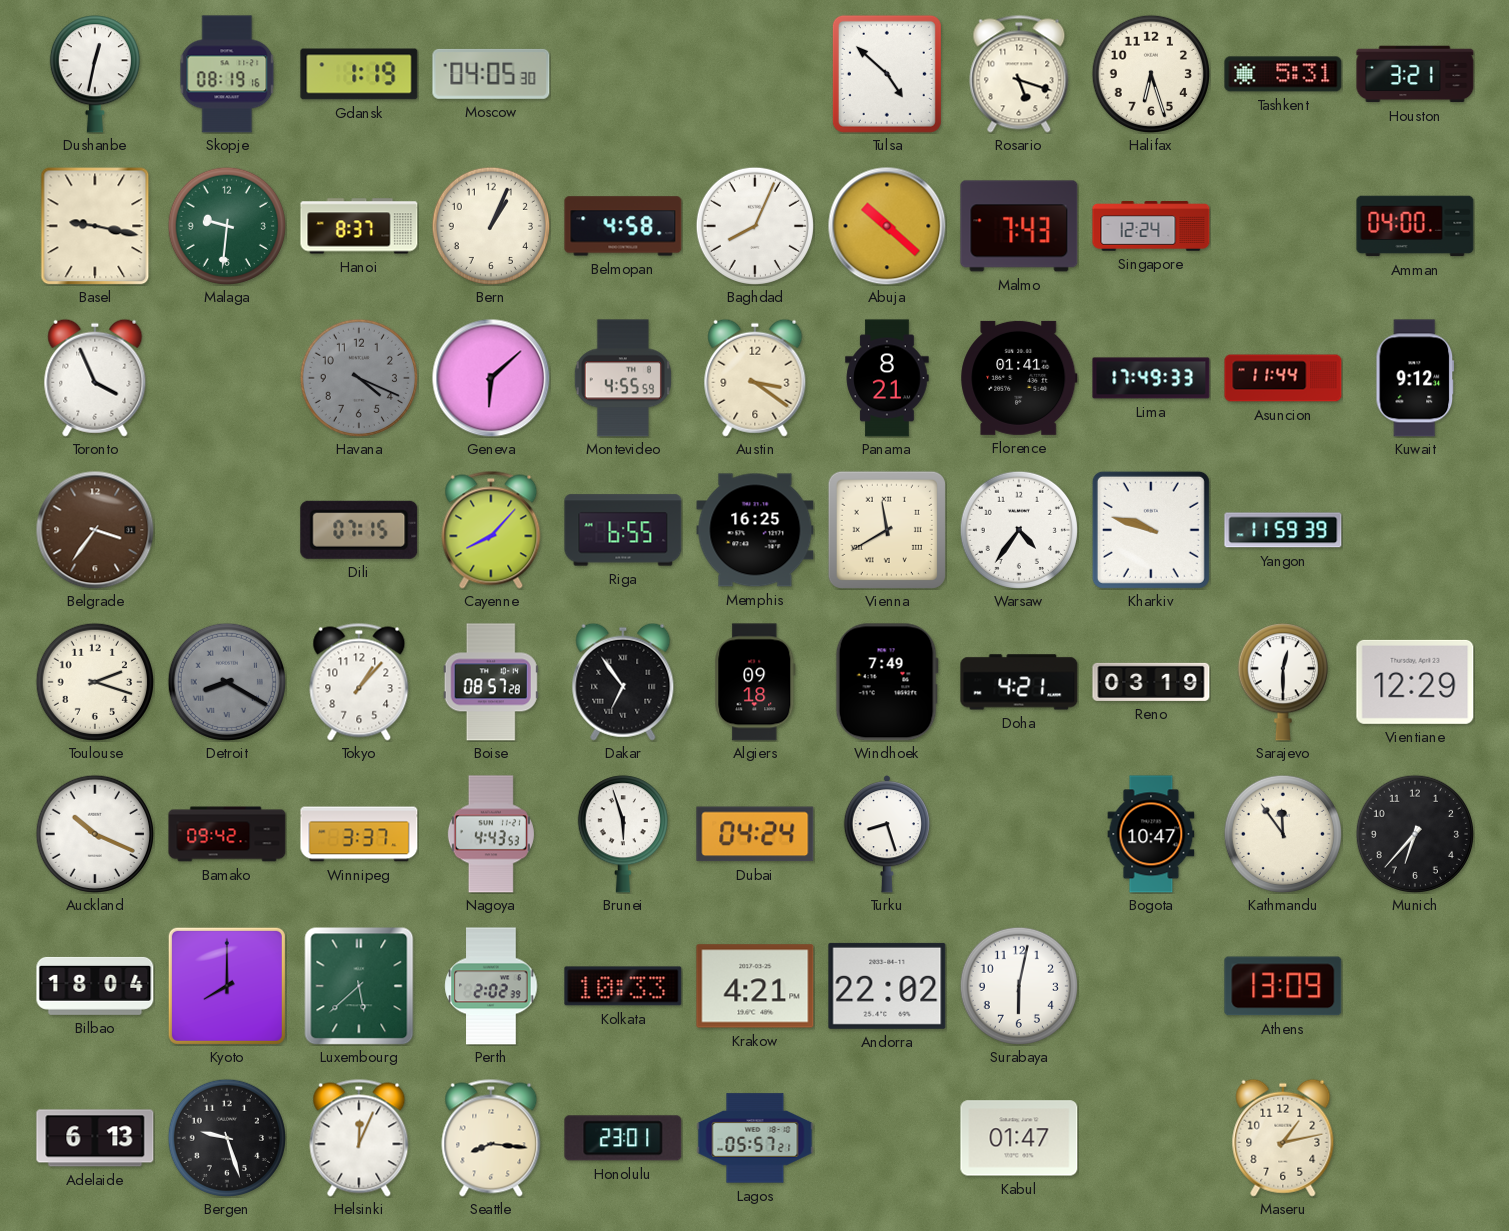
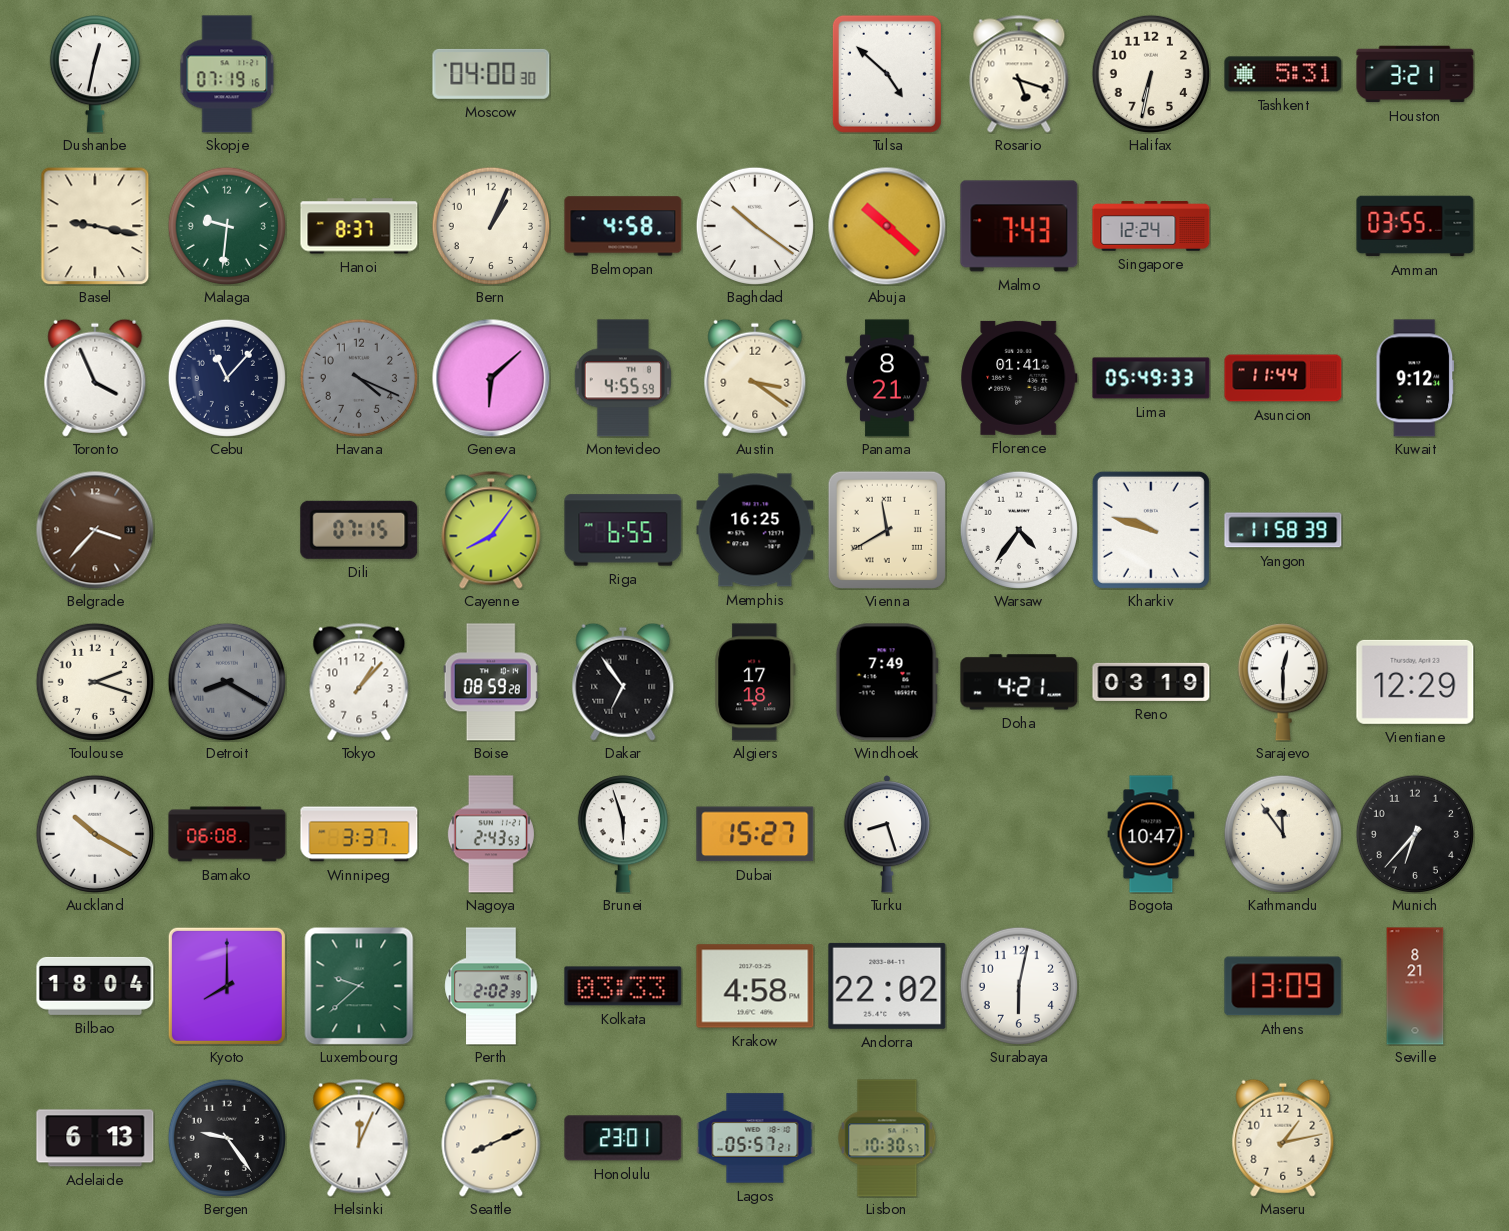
Skopje: 08:19 -> 07:19 (227, 74)
Gdansk: 1:19 -> none (359, 74)
Moscow: 04:05 -> 04:00 (491, 74)
Halifax: 6:27 -> 6:32 (1151, 74)
Baghdad: 8:04 -> 10:21 (755, 226)
Amman: 04:00 -> 03:55 (1415, 226)
Cebu: none -> 11:07 (227, 378)
Lima: 17:49 -> 05:49 (1151, 378)
Belgrade: 3:36 -> 3:37 (95, 530)
Cayenne: 8:07 -> 8:06 (491, 530)
Yangon: 11:59 -> 11:58 (1283, 530)
Boise: 08:57 -> 08:59 (491, 682)
Algiers: 09:18 -> 17:18 (755, 682)
Auckland: 10:19 -> 10:20 (95, 834)
Bamako: 09:42 -> 06:08 (227, 834)
Nagoya: 4:43 -> 2:43 (491, 834)
Dubai: 04:24 -> 15:27 (755, 834)
Luxembourg: 5:38 -> 9:38 (359, 986)
Kolkata: 10:33 -> 03:33 (623, 986)
Krakow: 4:21 -> 4:58 (755, 986)
Seville: none -> 8:21 (1415, 986)
Bergen: 9:27 -> 9:24 (227, 1138)
Seattle: 8:16 -> 8:11 (491, 1138)
Lisbon: none -> 10:30 (887, 1138)
Kabul: 01:47 -> none (1019, 1138)
